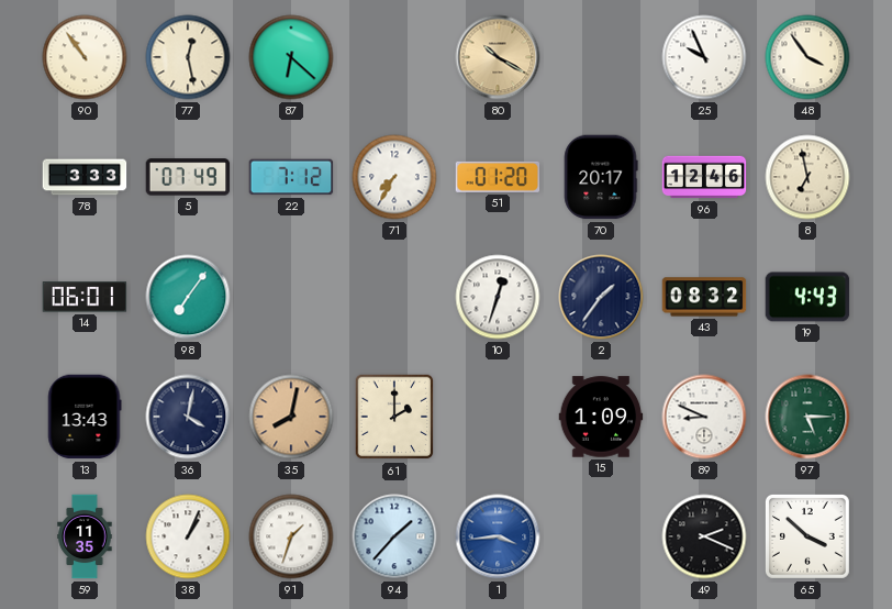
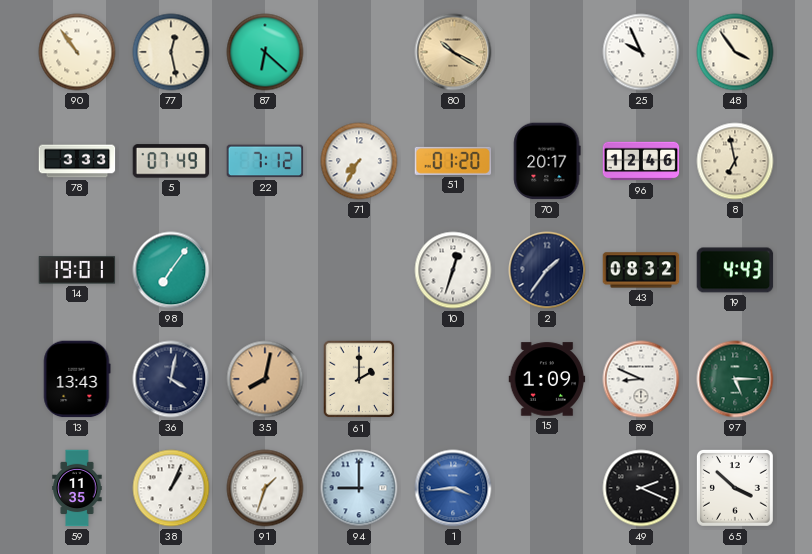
14: 06:01 -> 19:01 (77, 270)
94: 1:37 -> 9:00 (359, 488)
